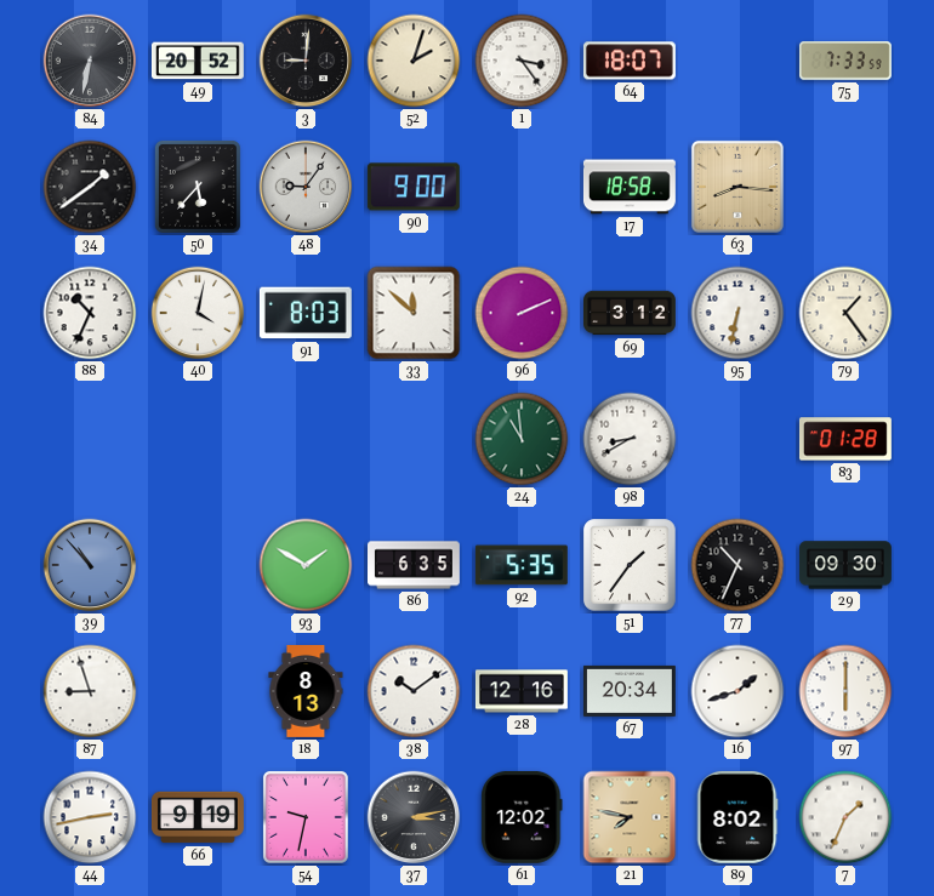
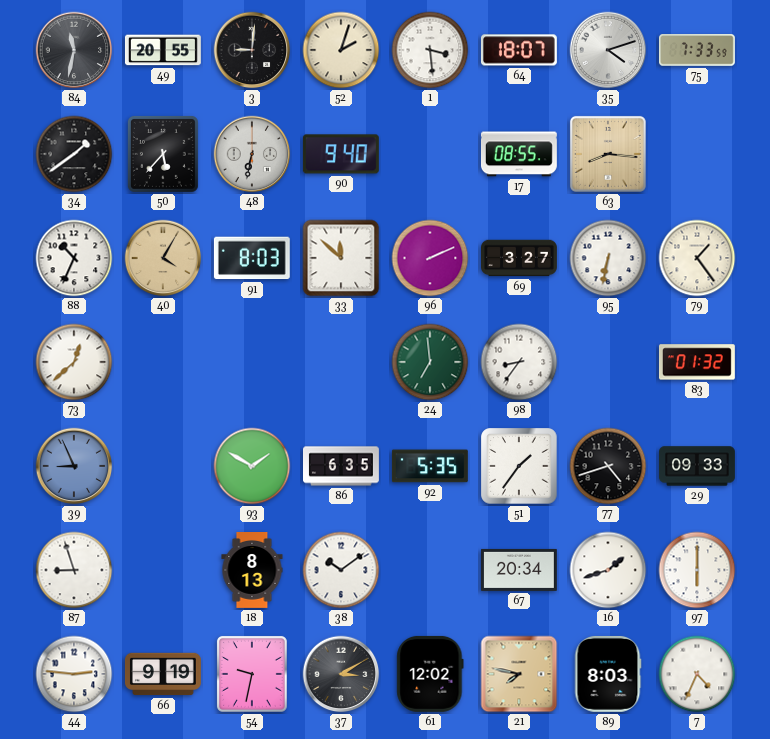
84: 6:32 -> 11:32 (74, 50)
49: 20:52 -> 20:55 (163, 50)
1: 3:24 -> 3:29 (430, 50)
35: none -> 4:12 (608, 50)
48: 9:06 -> 6:32 (252, 154)
90: 9:00 -> 9:40 (341, 154)
17: 18:58 -> 08:55 (519, 154)
40: 4:02 -> 4:05 (163, 258)
40 dial: white -> champagne (163, 258)
69: 3:12 -> 3:27 (520, 258)
73: none -> 12:38 (74, 362)
24: 10:59 -> 6:59 (430, 362)
98: 8:40 -> 8:36 (519, 362)
83: 01:28 -> 01:32 (697, 362)
39: 10:53 -> 8:56 (74, 466)
77: 10:34 -> 4:42 (608, 466)
29: 09:30 -> 09:33 (698, 466)
28: 12:16 -> none (522, 691)
44: 2:43 -> 2:46 (74, 674)
37: 3:13 -> 3:10 (341, 674)
89: 8:02 -> 8:03 (608, 674)
7: 1:34 -> 4:34 (697, 674)
